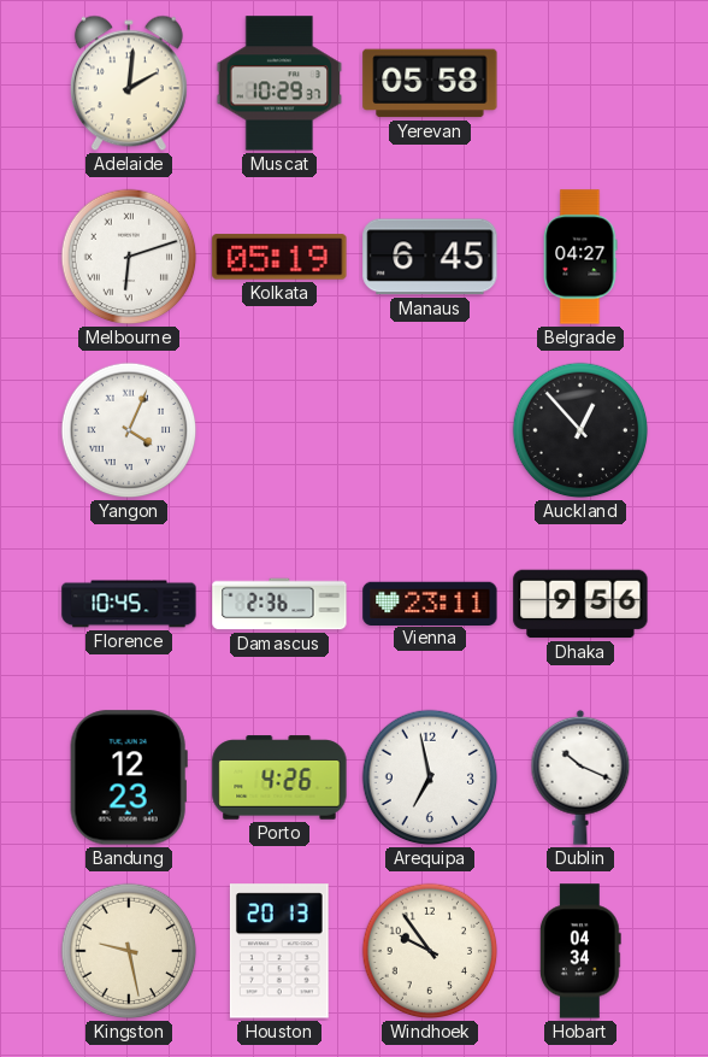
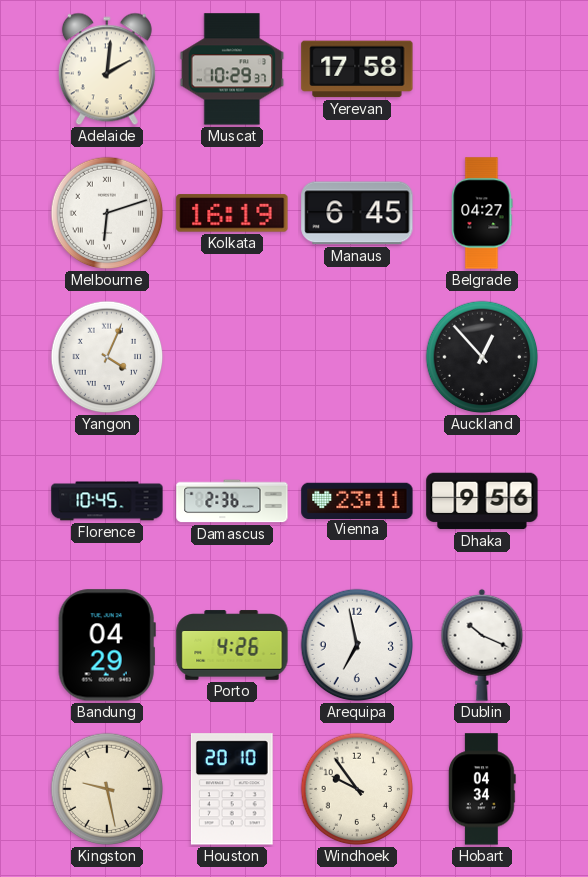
Yerevan: 05:58 -> 17:58 (357, 69)
Kolkata: 05:19 -> 16:19 (232, 213)
Bandung: 12:23 -> 04:29 (107, 645)
Houston: 20:13 -> 20:10 (232, 789)
